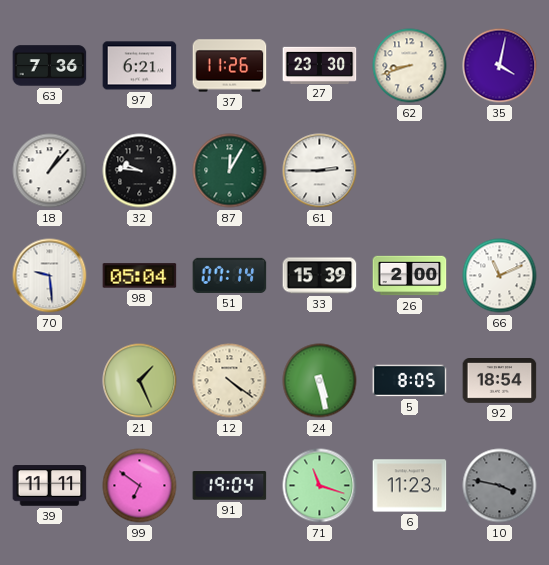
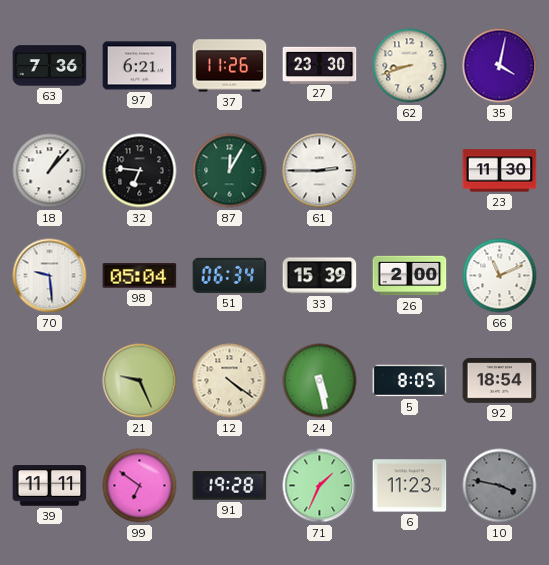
32: 9:46 -> 6:46 (140, 171)
23: none -> 11:30 (500, 171)
51: 07:14 -> 06:34 (230, 275)
21: 1:26 -> 9:26 (140, 381)
91: 19:04 -> 19:28 (230, 486)
71: 11:18 -> 1:34 (320, 486)
